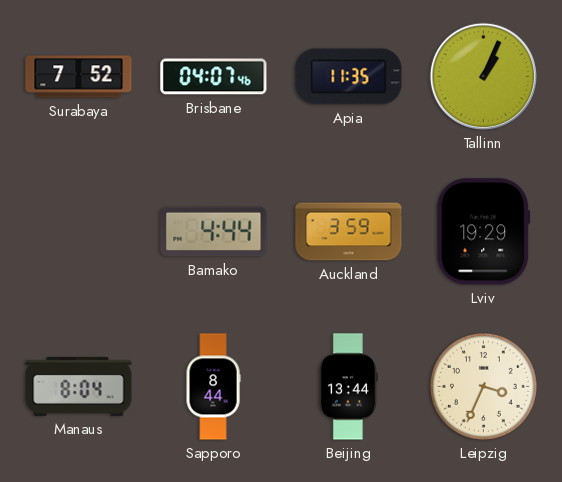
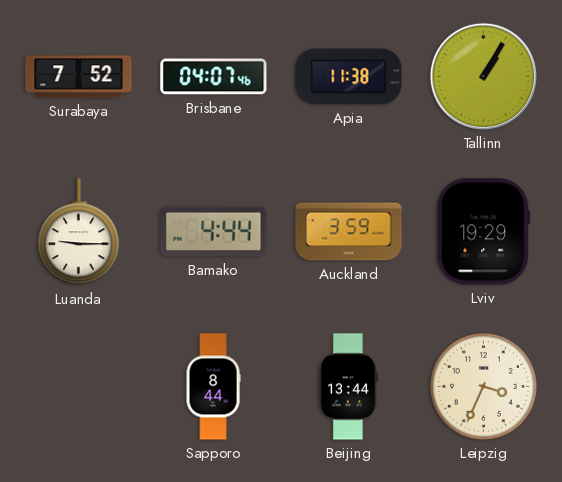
Apia: 11:35 -> 11:38 (349, 77)
Tallinn: 1:04 -> 1:05 (483, 76)
Luanda: none -> 9:15 (78, 232)
Manaus: 8:04 -> none (79, 386)
